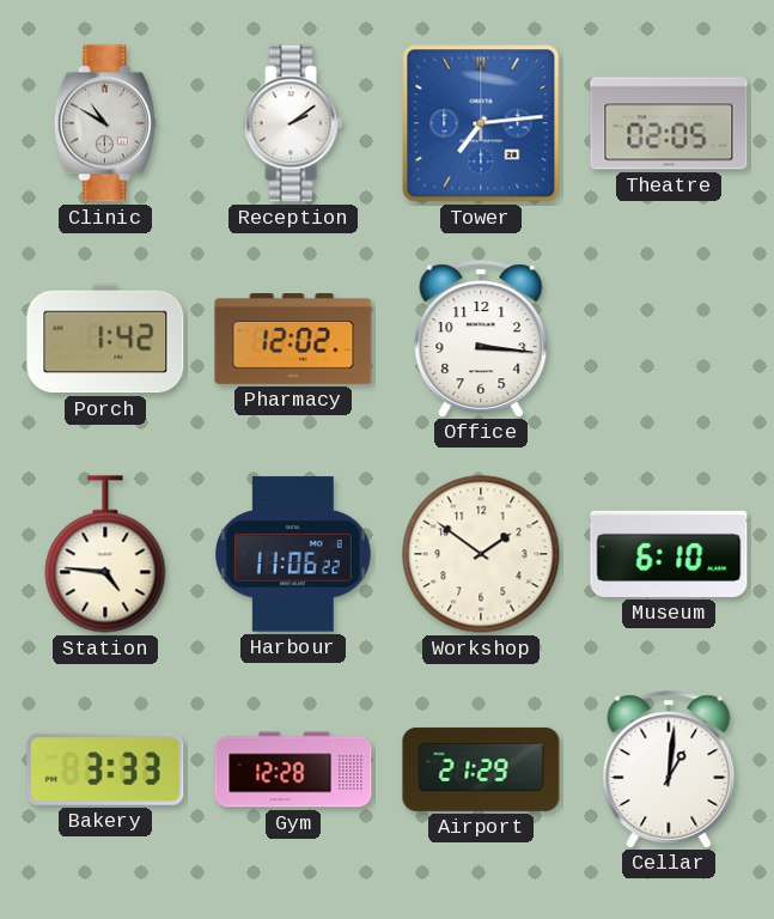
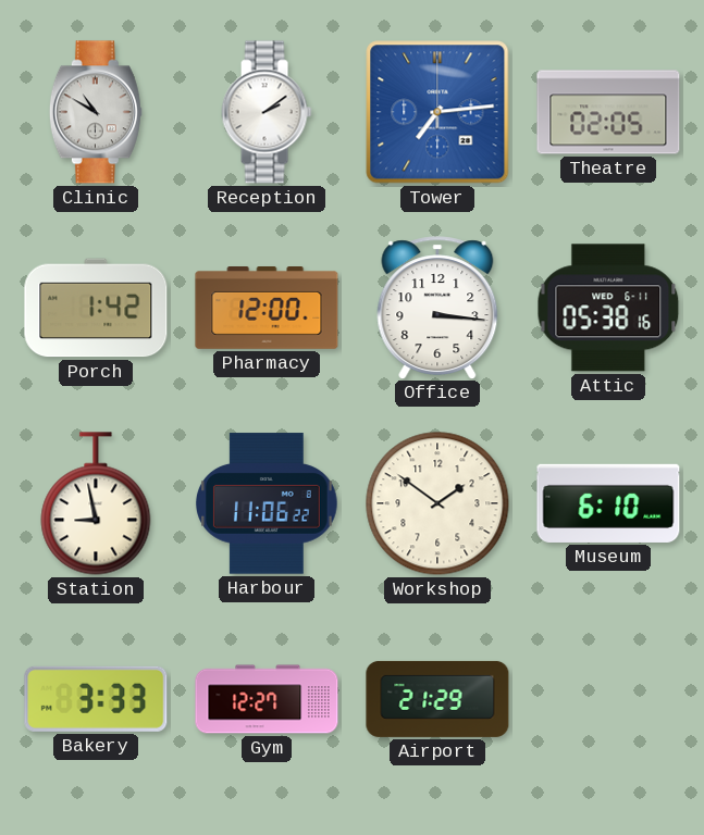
Pharmacy: 12:02 -> 12:00 (267, 309)
Attic: none -> 05:38 (608, 308)
Station: 4:46 -> 8:58 (96, 503)
Gym: 12:28 -> 12:27 (267, 699)
Cellar: 1:01 -> none (669, 769)
